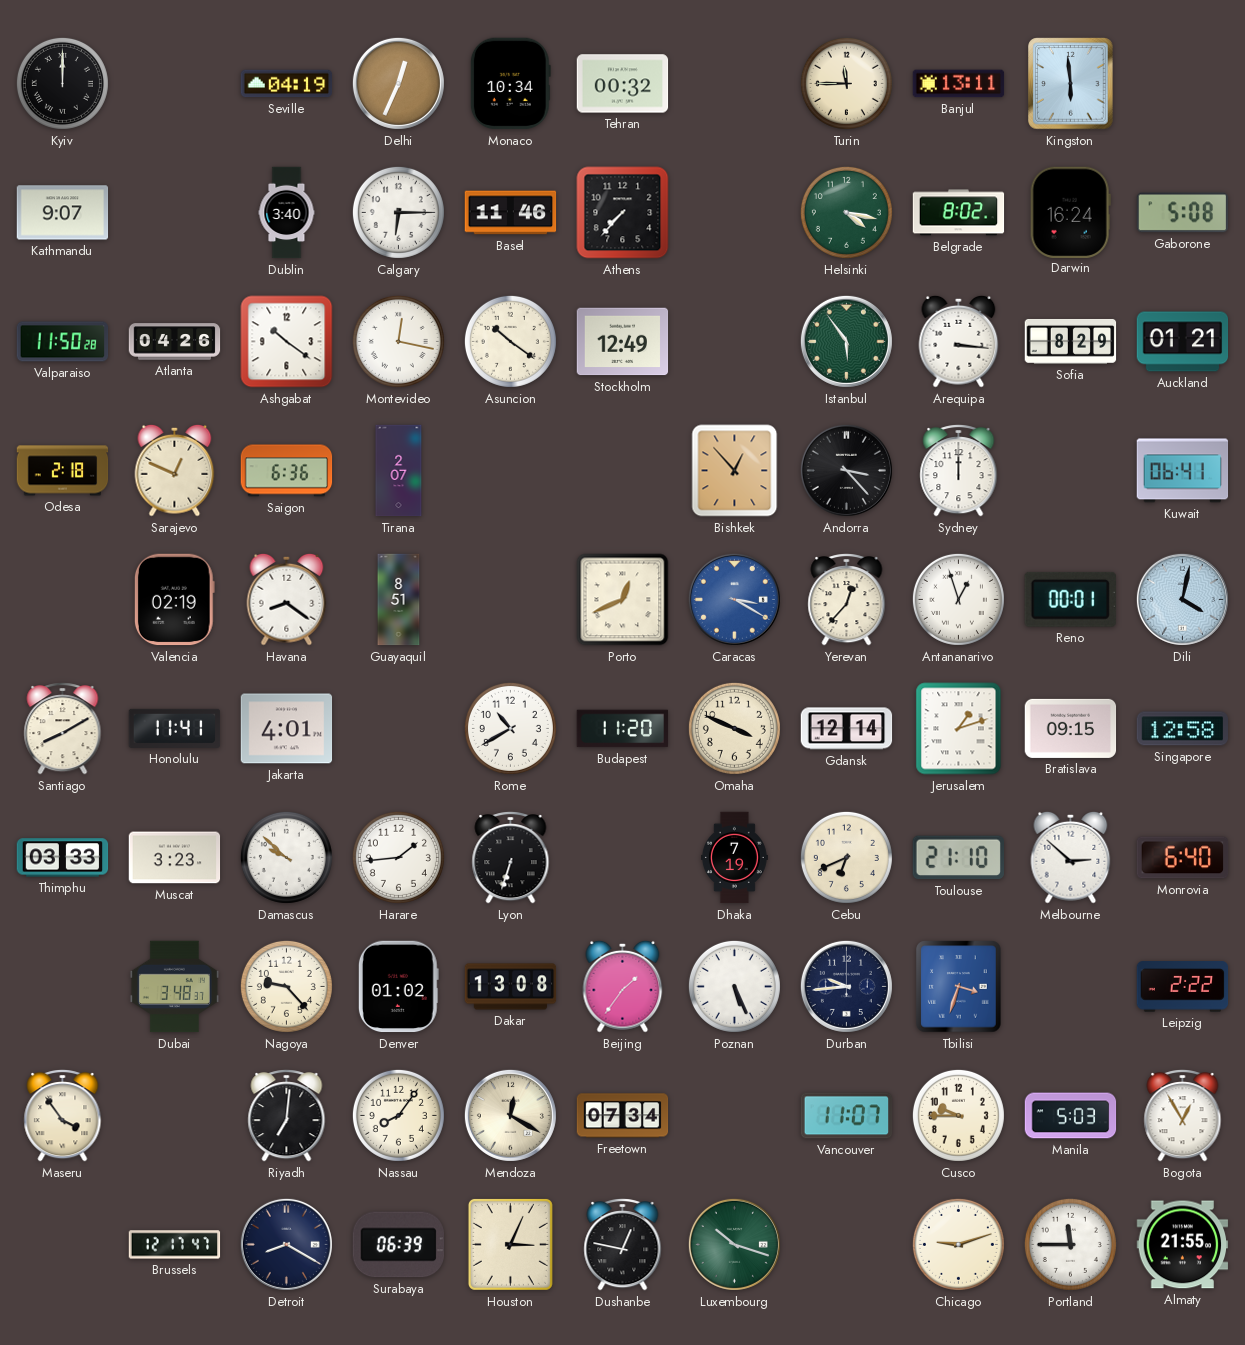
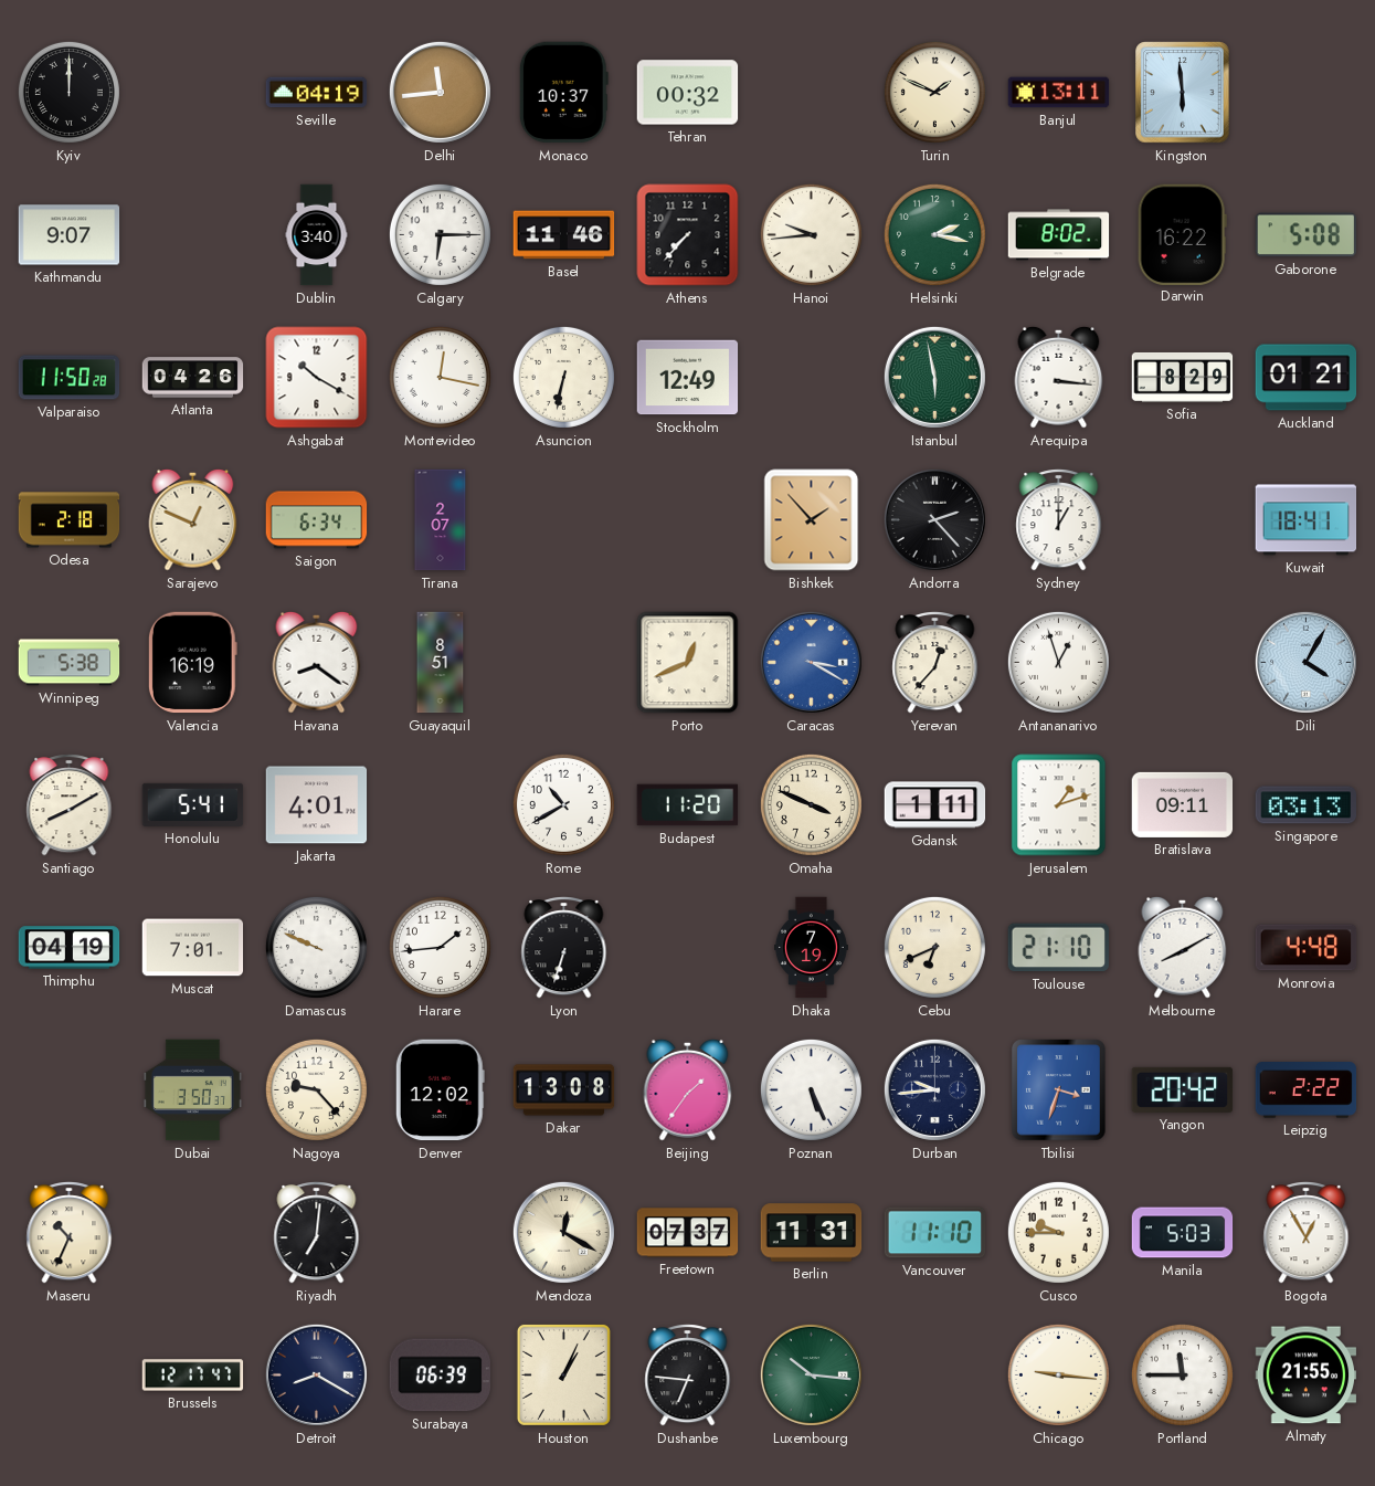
Delhi: 12:34 -> 11:44 (440, 92)
Monaco: 10:34 -> 10:37 (563, 93)
Turin: 11:45 -> 1:49 (934, 92)
Hanoi: none -> 9:44 (811, 234)
Helsinki: 4:17 -> 2:17 (934, 234)
Darwin: 16:24 -> 16:22 (1182, 234)
Ashgabat: 10:21 -> 10:20 (317, 378)
Asuncion: 10:21 -> 6:32 (563, 377)
Istanbul: 5:54 -> 5:58 (934, 377)
Saigon: 6:36 -> 6:34 (317, 520)
Bishkek: 12:53 -> 1:53 (812, 520)
Andorra: 3:23 -> 2:23 (934, 519)
Sydney: 12:00 -> 1:00 (1059, 520)
Kuwait: 06:41 -> 18:41 (1307, 520)
Winnipeg: none -> 5:38 (70, 663)
Valencia: 02:19 -> 16:19 (192, 663)
Reno: 00:01 -> none (1070, 599)
Dili: 4:02 -> 4:05 (1305, 662)
Honolulu: 11:41 -> 5:41 (193, 804)
Gdansk: 12:14 -> 1:11 (935, 805)
Bratislava: 09:15 -> 09:11 (1183, 804)
Singapore: 12:58 -> 03:13 (1307, 805)
Thimphu: 03:33 -> 04:19 (70, 948)
Muscat: 3:23 -> 7:01 (193, 948)
Damascus: 9:52 -> 9:49 (316, 947)
Melbourne: 2:52 -> 8:10 (1183, 947)
Monrovia: 6:40 -> 4:48 (1307, 948)
Dubai: 3:48 -> 3:50 (192, 1090)
Denver: 01:02 -> 12:02 (440, 1090)
Yangon: none -> 20:42 (1183, 1089)
Maseru: 3:54 -> 10:34 (70, 1233)
Nassau: 8:06 -> none (398, 1115)
Freetown: 07:34 -> 07:37 (688, 1233)
Berlin: none -> 11:31 (812, 1233)
Vancouver: 11:07 -> 11:10 (935, 1233)
Houston: 3:04 -> 1:04 (563, 1374)
Dushanbe: 12:47 -> 6:46 (688, 1376)
Luxembourg: 10:18 -> 10:16 (811, 1374)
Chicago: 9:12 -> 9:16 (1058, 1374)
